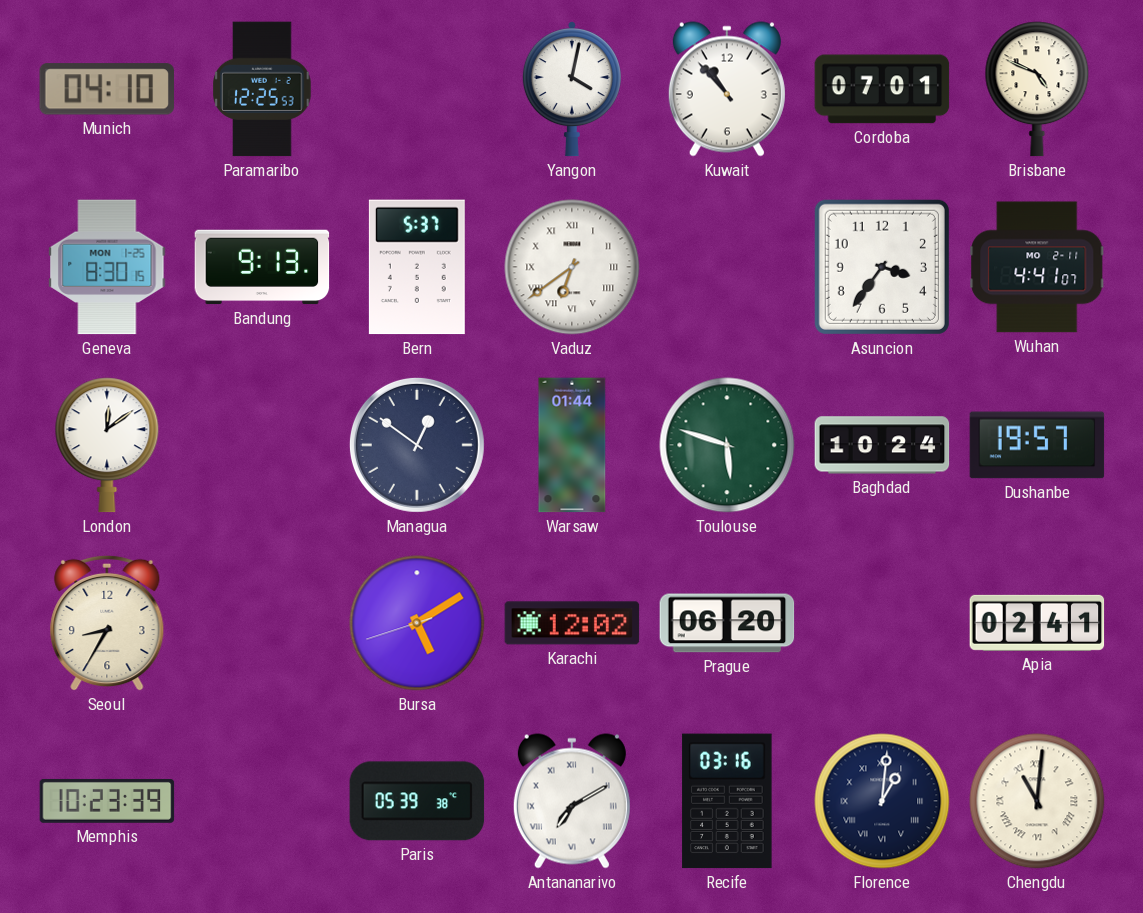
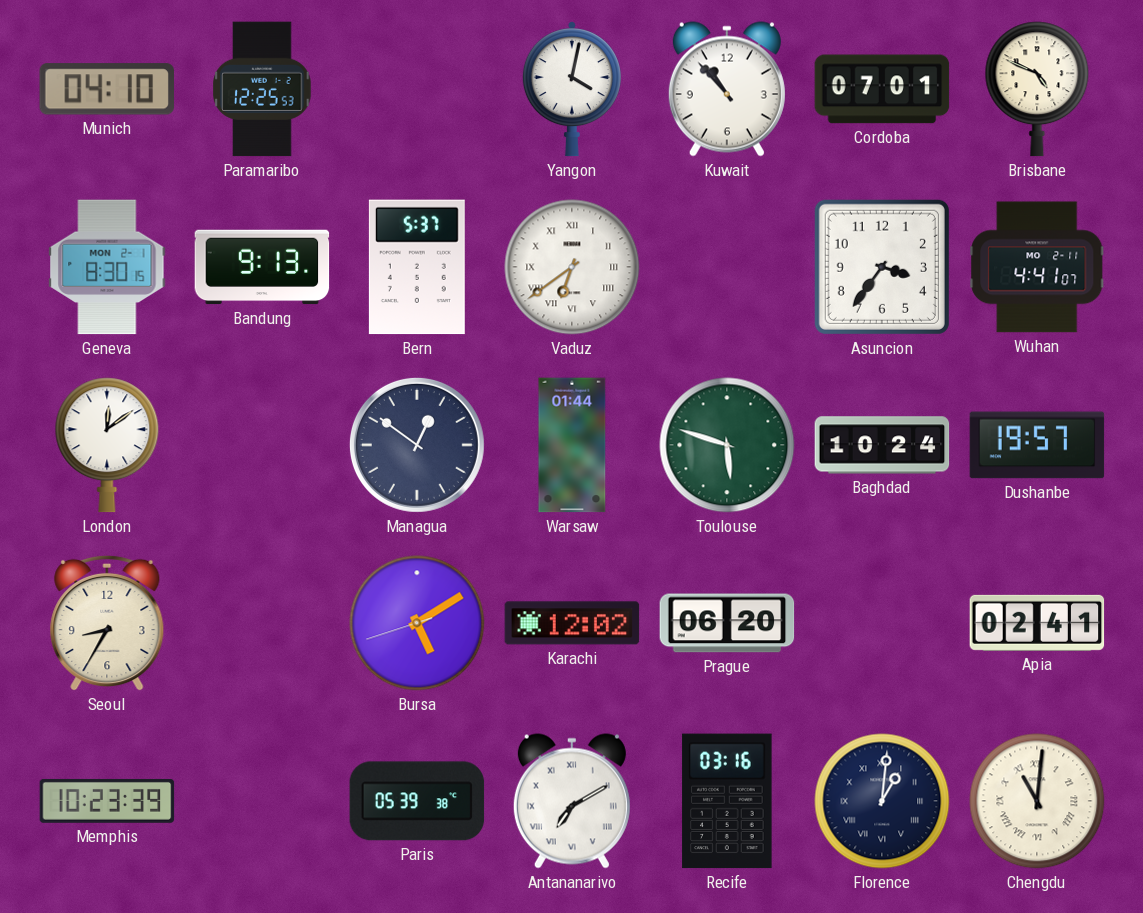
Geneva date: MON 1-25 -> MON 2-1 (107, 267)
